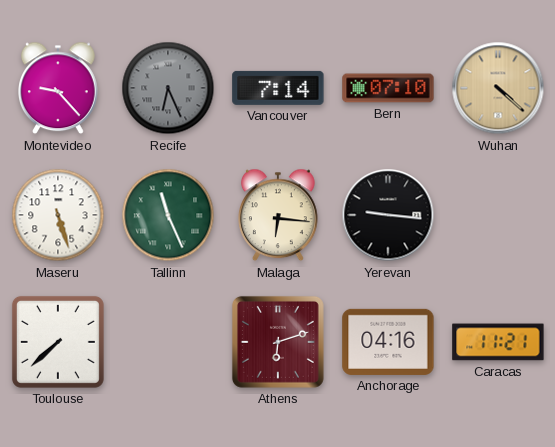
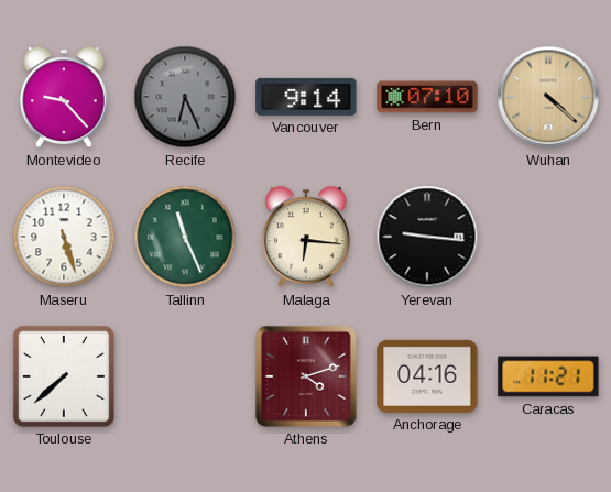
Vancouver: 7:14 -> 9:14 (306, 97)
Athens: 6:12 -> 4:12 (306, 376)
